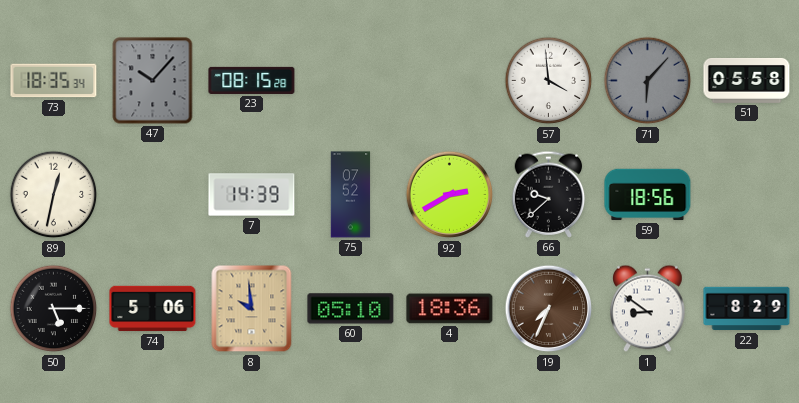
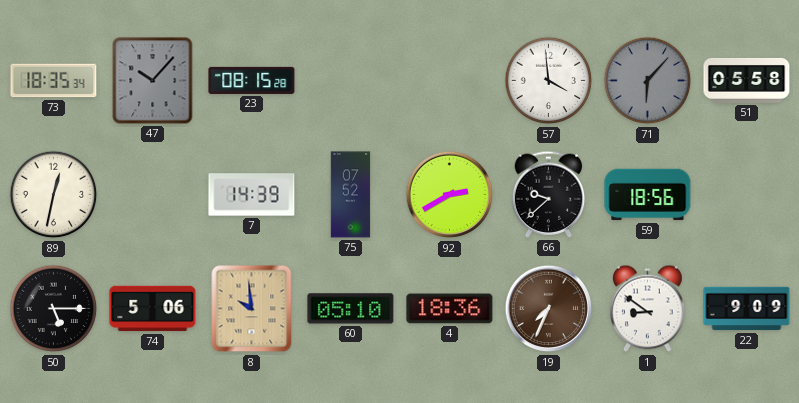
22: 8:29 -> 9:09 (747, 309)
